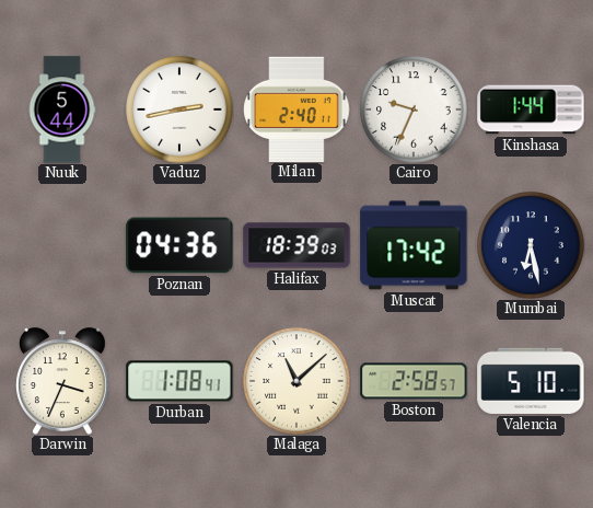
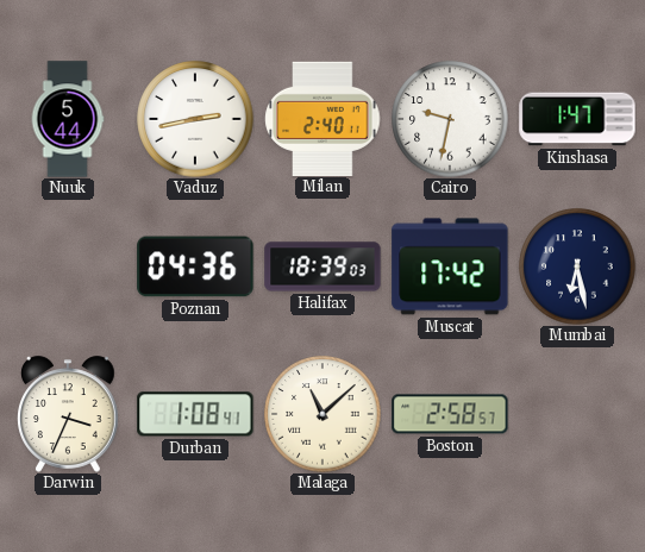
Cairo: 9:34 -> 9:32 (450, 119)
Kinshasa: 1:44 -> 1:47 (577, 119)
Valencia: 5:10 -> none (531, 381)
